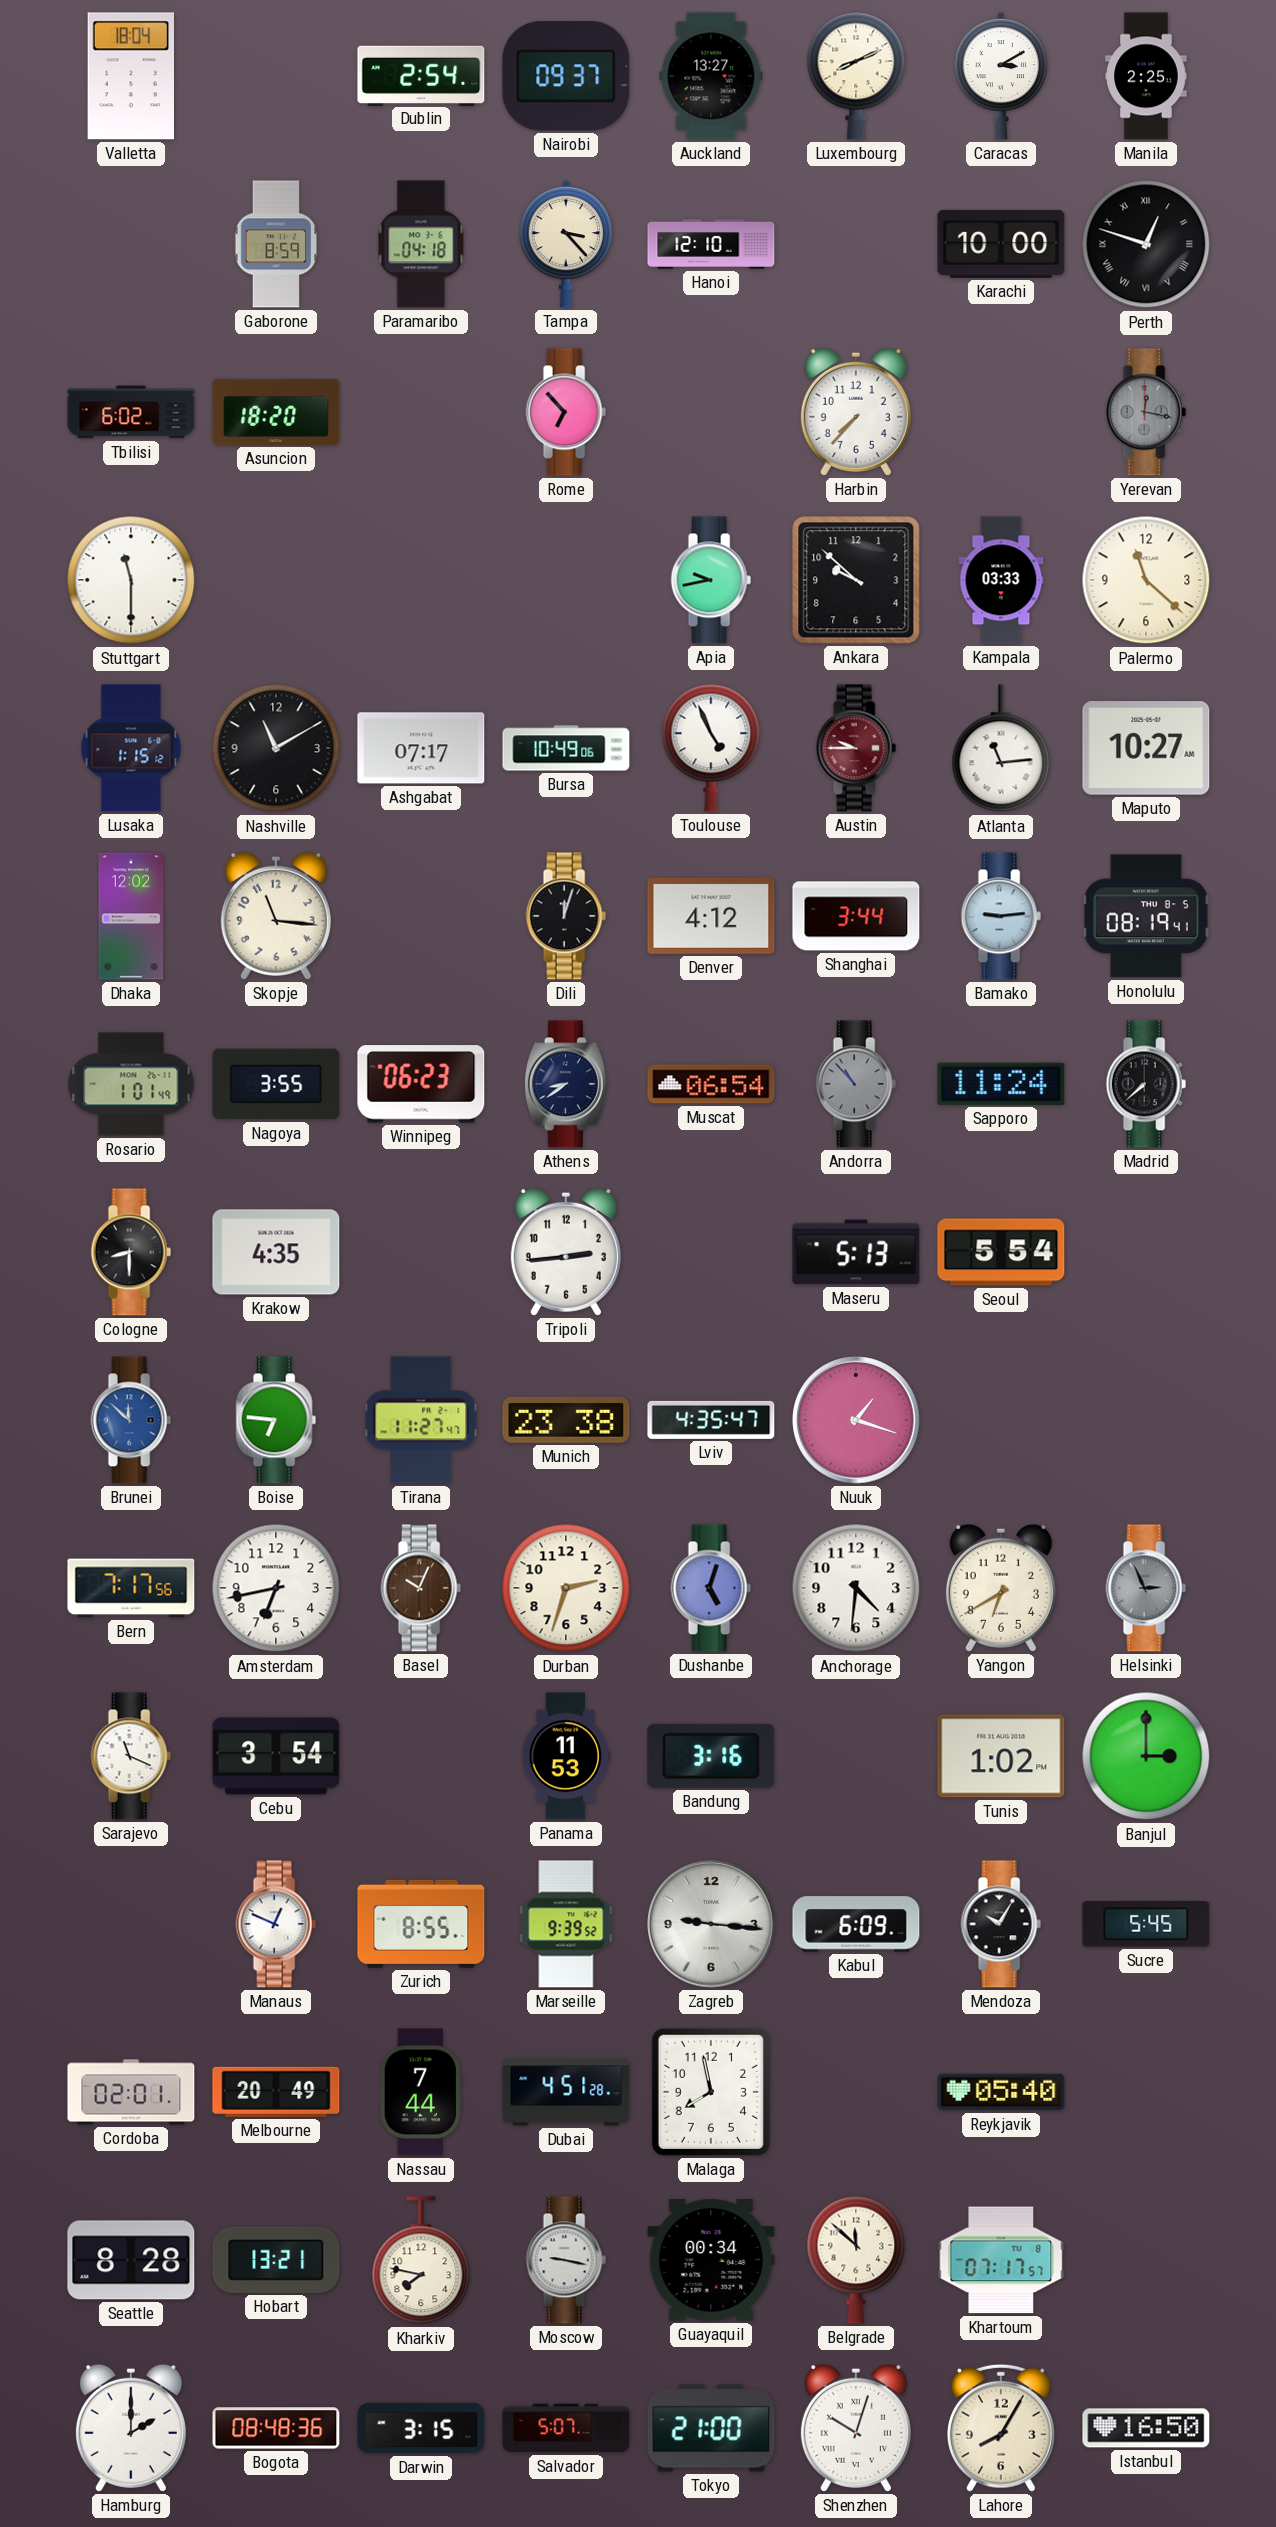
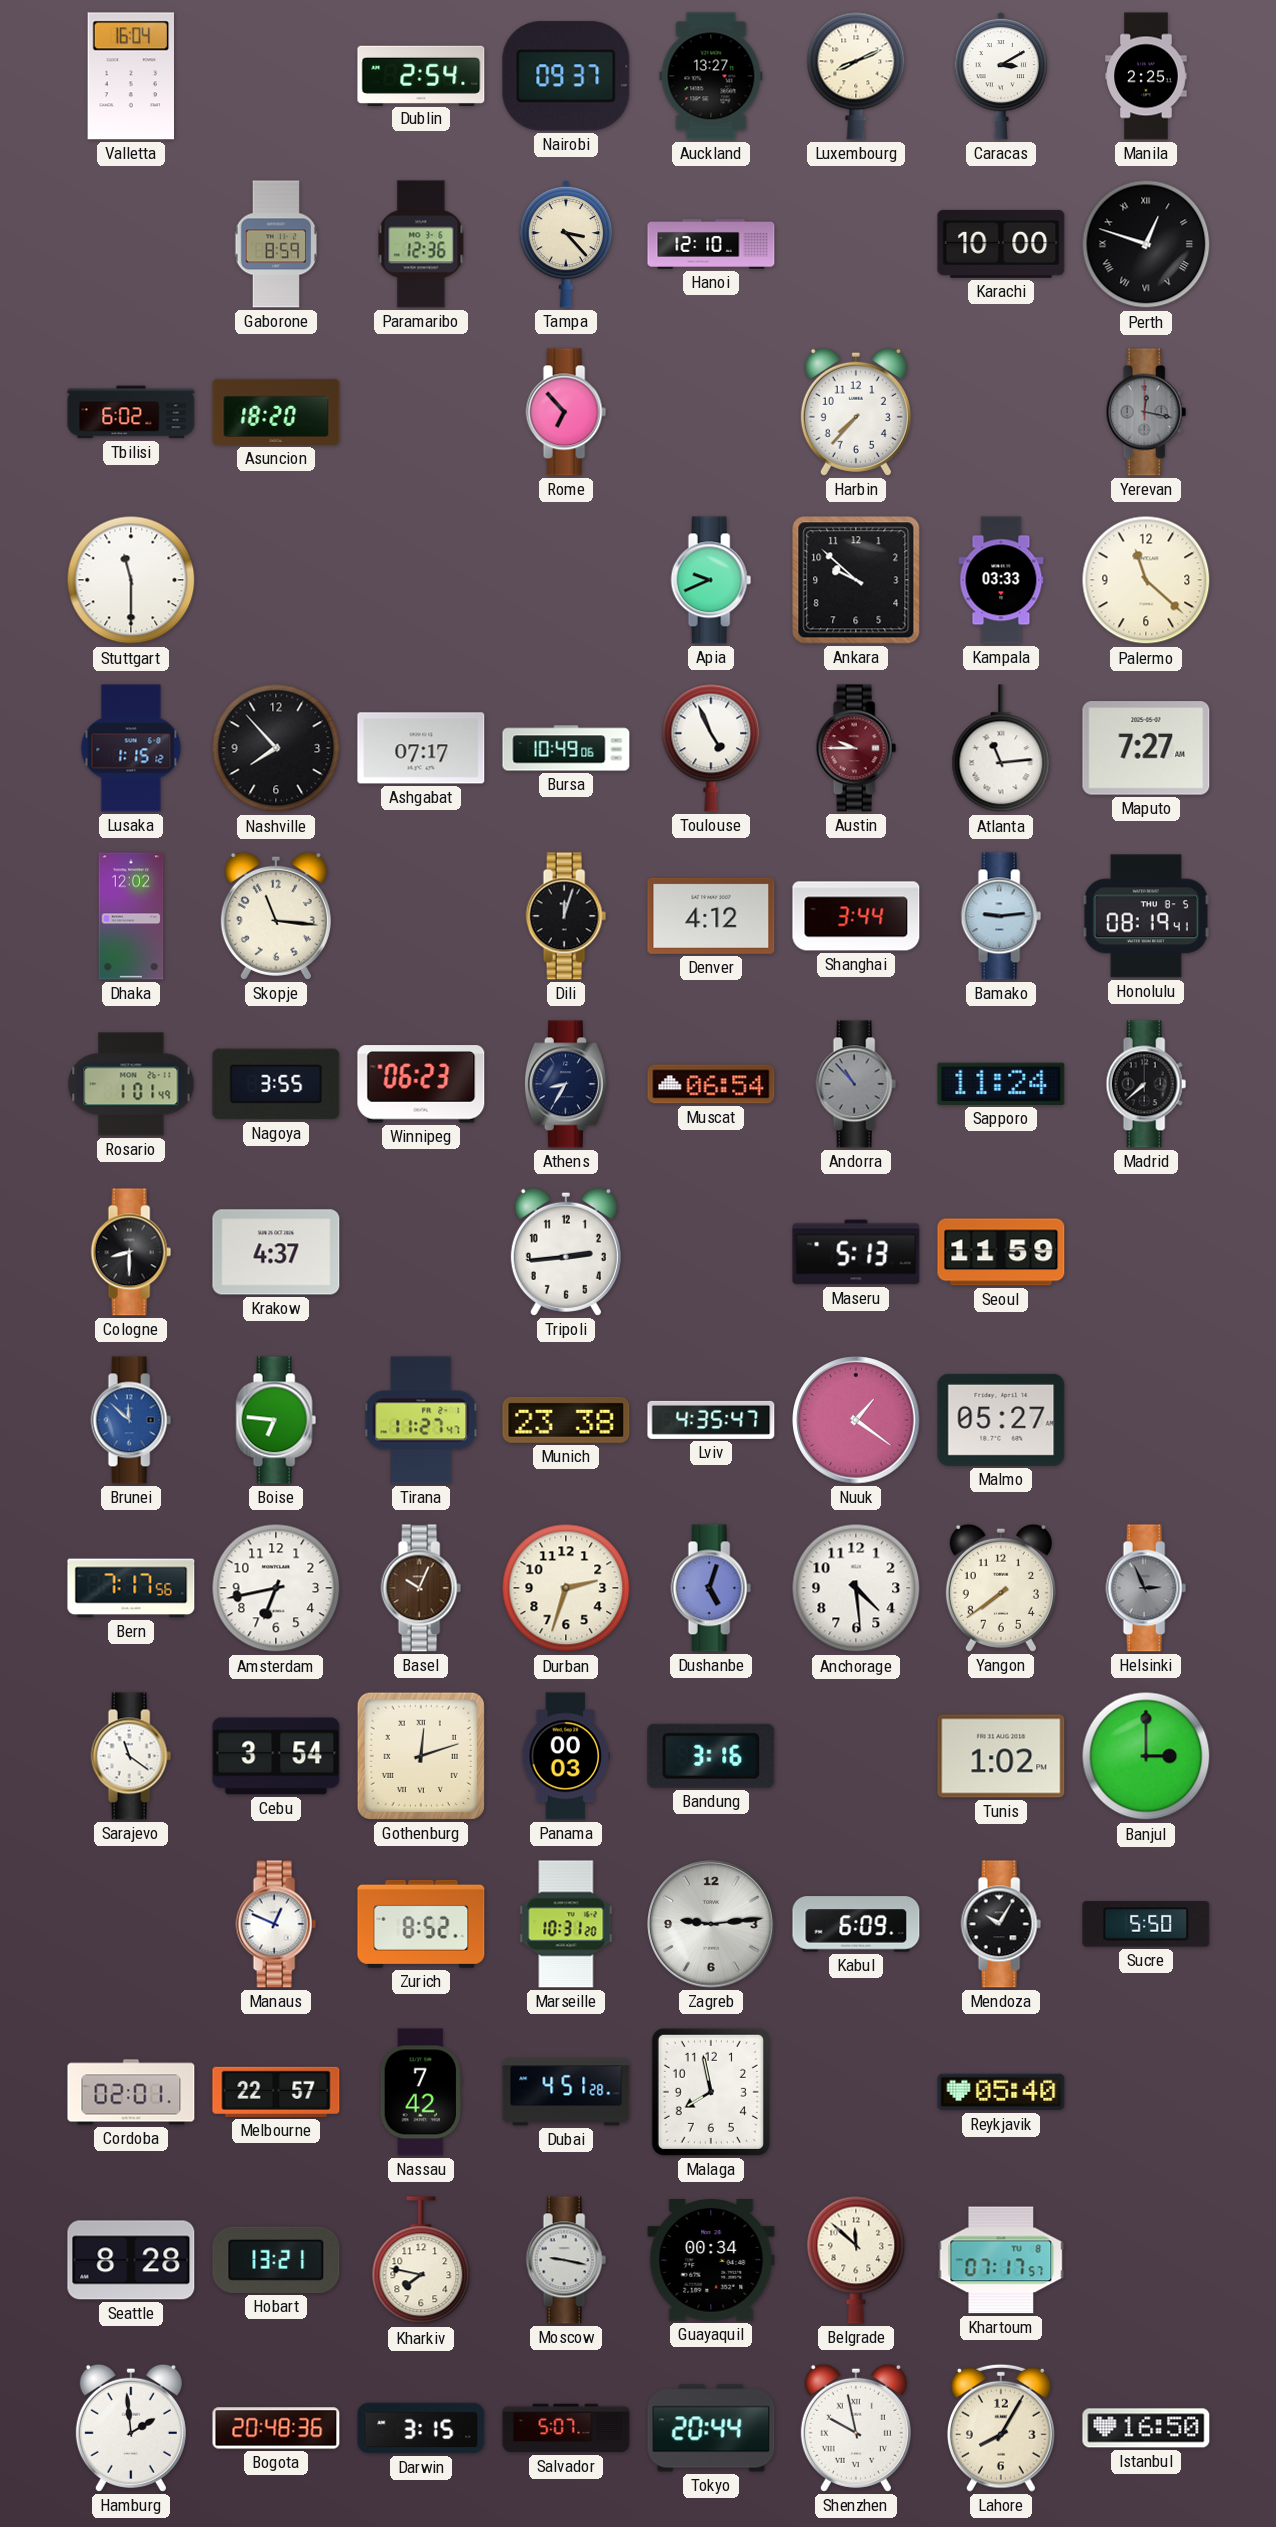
Valletta: 18:04 -> 16:04 (130, 76)
Paramaribo: 04:18 -> 12:36 (421, 244)
Apia: 9:43 -> 9:41 (711, 580)
Nashville: 11:10 -> 7:53 (276, 748)
Maputo: 10:27 -> 7:27 (1146, 748)
Athens: 8:39 -> 8:35 (566, 1084)
Krakow: 4:35 -> 4:37 (276, 1252)
Seoul: 5:54 -> 11:59 (1001, 1252)
Nuuk: 1:18 -> 1:21 (856, 1420)
Malmo: none -> 05:27 (1001, 1420)
Anchorage: 4:31 -> 4:29 (856, 1588)
Yangon: 6:40 -> 7:39 (1001, 1588)
Sarajevo: 11:19 -> 11:21 (131, 1756)
Gothenburg: none -> 12:12 (421, 1756)
Panama: 11:53 -> 00:03 (566, 1756)
Zurich: 8:55 -> 8:52 (421, 1924)
Marseille: 9:39 -> 10:31 (566, 1924)
Zagreb: 9:16 -> 9:14 (711, 1924)
Sucre: 5:45 -> 5:50 (1146, 1924)
Melbourne: 20:49 -> 22:57 (276, 2092)
Nassau: 7:44 -> 7:42 (421, 2092)
Hamburg: 2:00 -> 1:59 (131, 2428)
Bogota: 08:48 -> 20:48 (276, 2428)
Tokyo: 21:00 -> 20:44 (711, 2428)
Shenzhen: 10:03 -> 9:58 (856, 2428)
